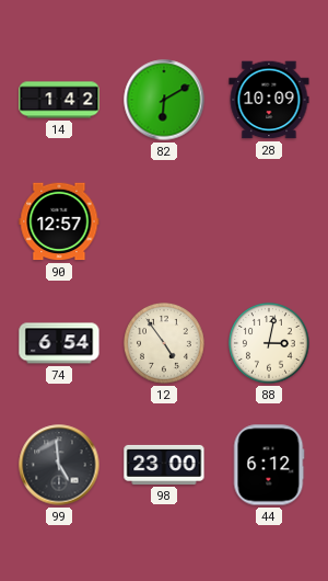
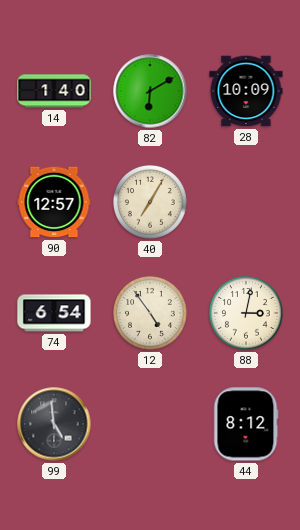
14: 1:42 -> 1:40 (54, 91)
40: none -> 7:05 (151, 203)
98: 23:00 -> none (164, 465)
44: 6:12 -> 8:12 (246, 424)
